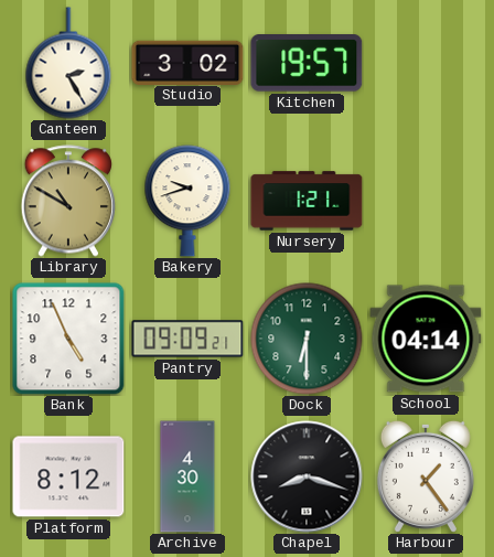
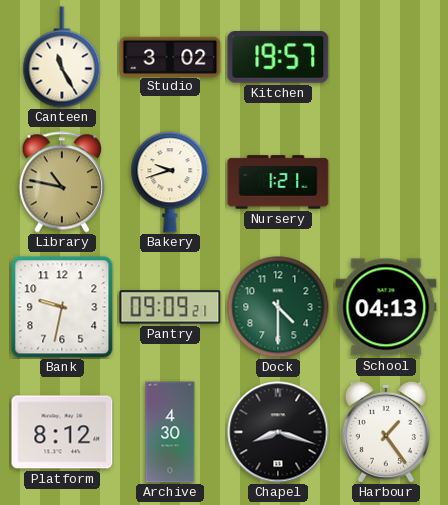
Canteen: 2:25 -> 11:25 (62, 57)
Library: 10:50 -> 10:47 (61, 182)
Bank: 4:56 -> 9:32 (62, 307)
Dock: 6:30 -> 4:30 (278, 307)
School: 04:14 -> 04:13 (386, 307)
